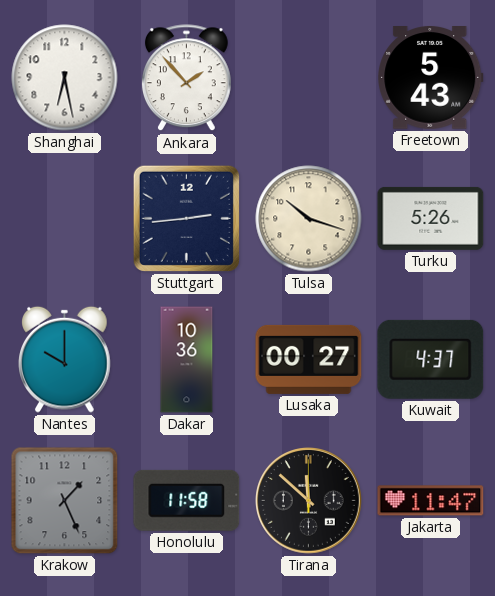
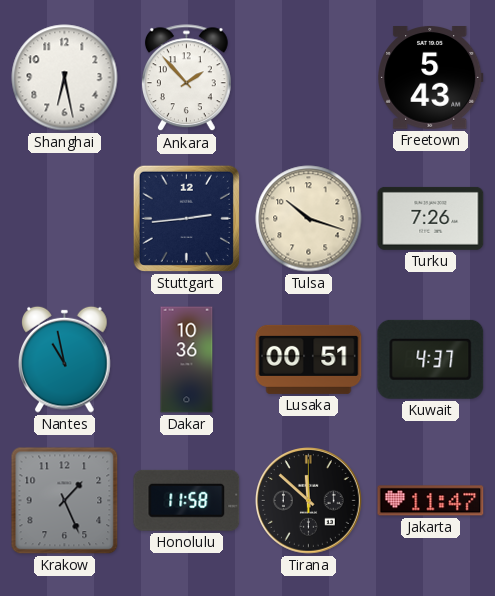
Turku: 5:26 -> 7:26 (431, 218)
Nantes: 10:00 -> 10:58 (65, 359)
Lusaka: 00:27 -> 00:51 (309, 359)
